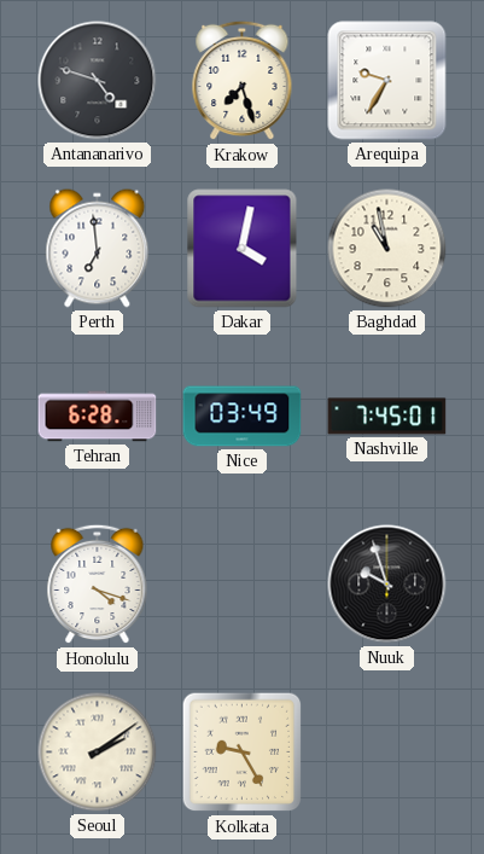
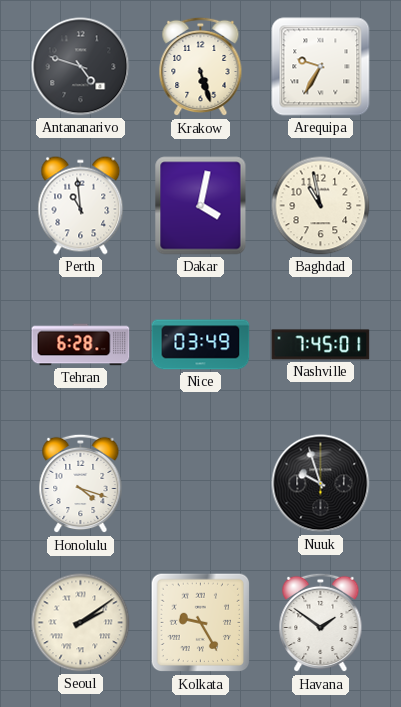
Krakow: 7:27 -> 5:27 (201, 67)
Perth: 6:59 -> 10:59 (81, 206)
Havana: none -> 1:51 (321, 623)
